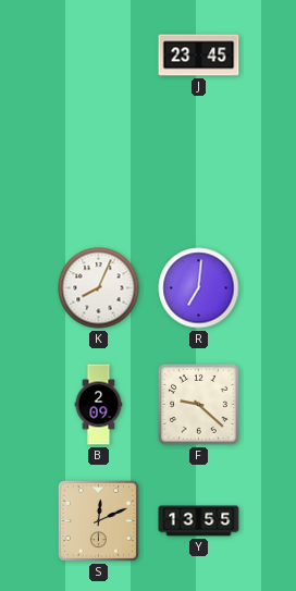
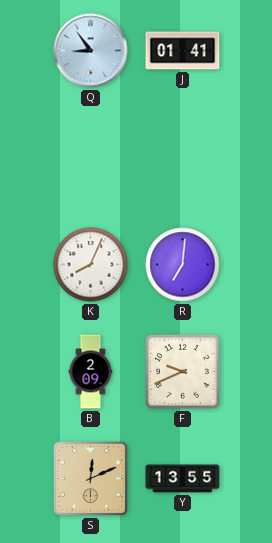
Q: none -> 8:54 (91, 51)
J: 23:45 -> 01:41 (183, 51)
F: 9:22 -> 9:41 (182, 371)
